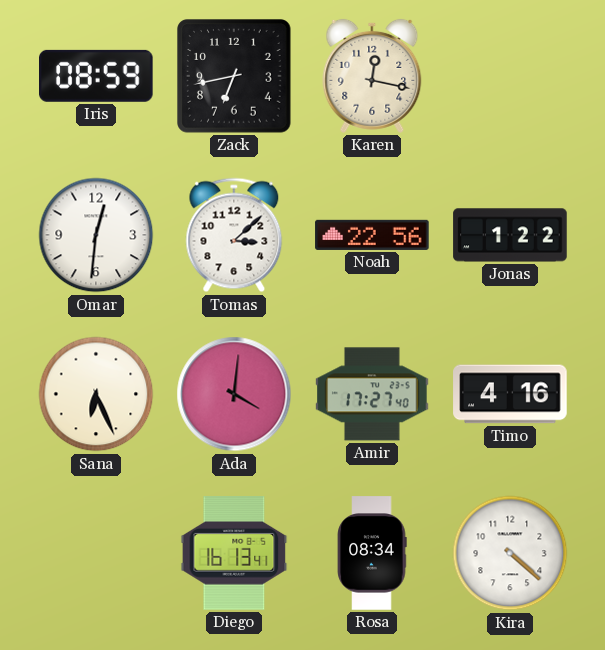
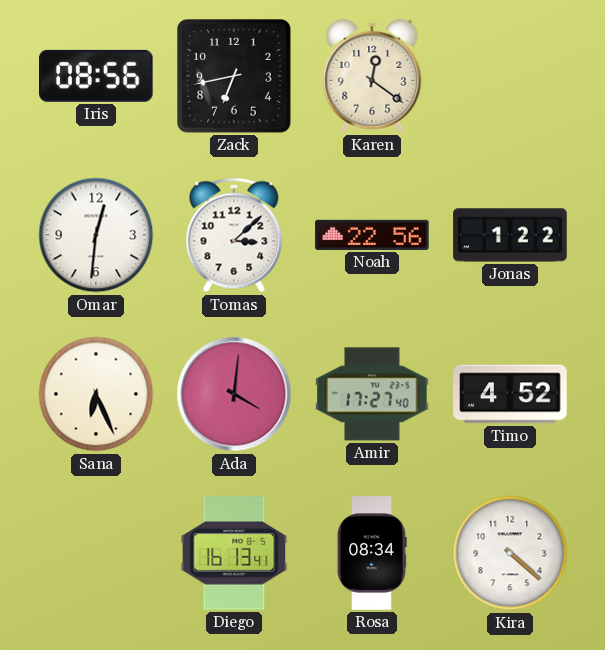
Iris: 08:59 -> 08:56 (97, 76)
Karen: 12:17 -> 12:21 (372, 76)
Timo: 4:16 -> 4:52 (510, 394)
